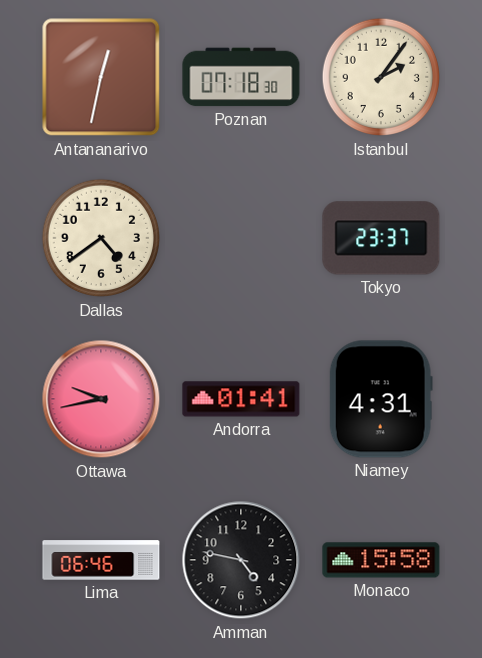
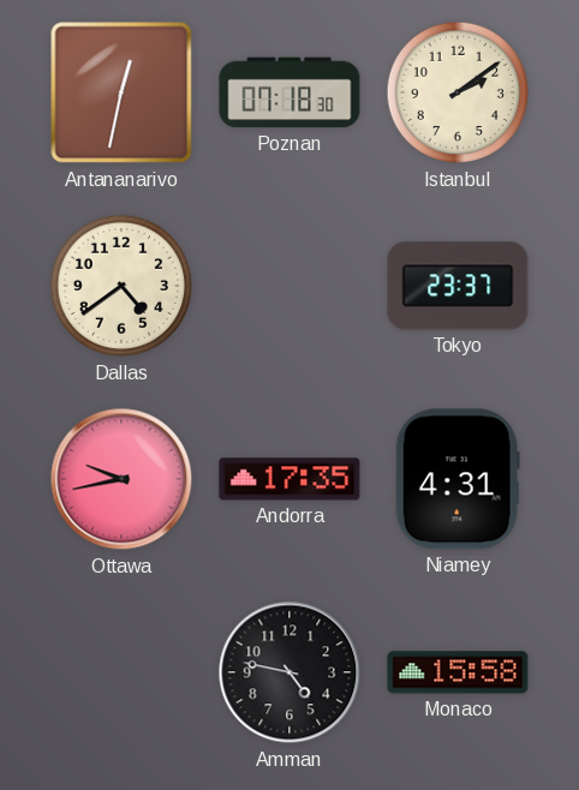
Istanbul: 2:06 -> 2:09 (458, 92)
Andorra: 01:41 -> 17:35 (289, 479)
Lima: 06:46 -> none (101, 560)
